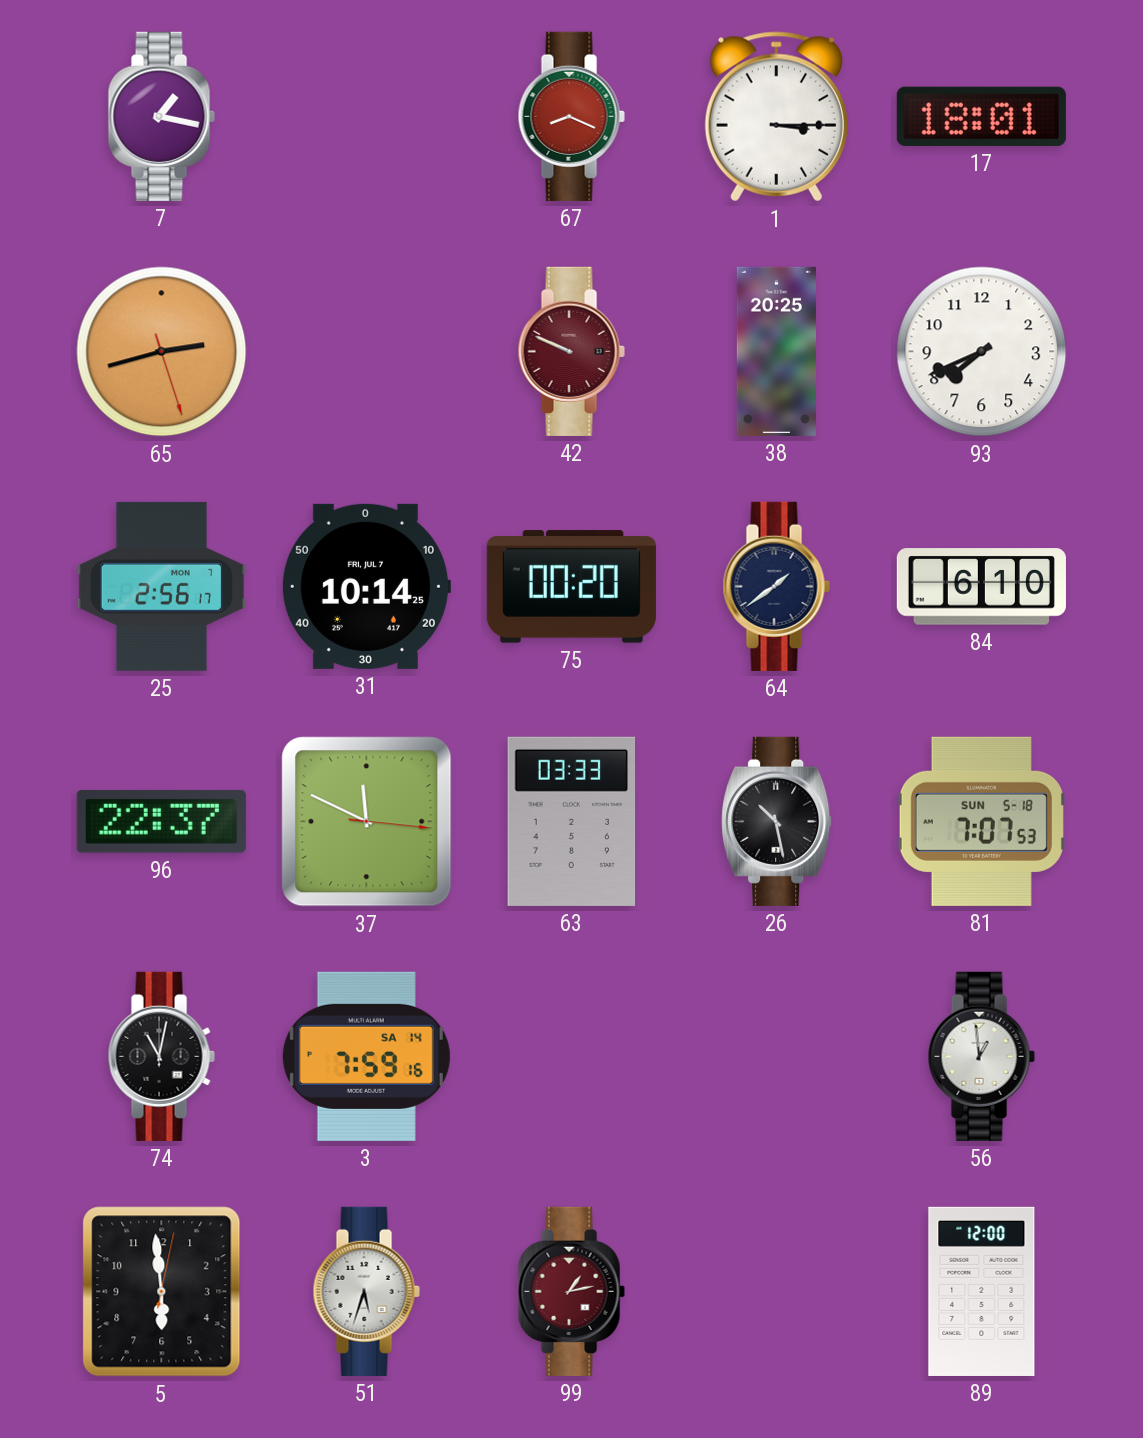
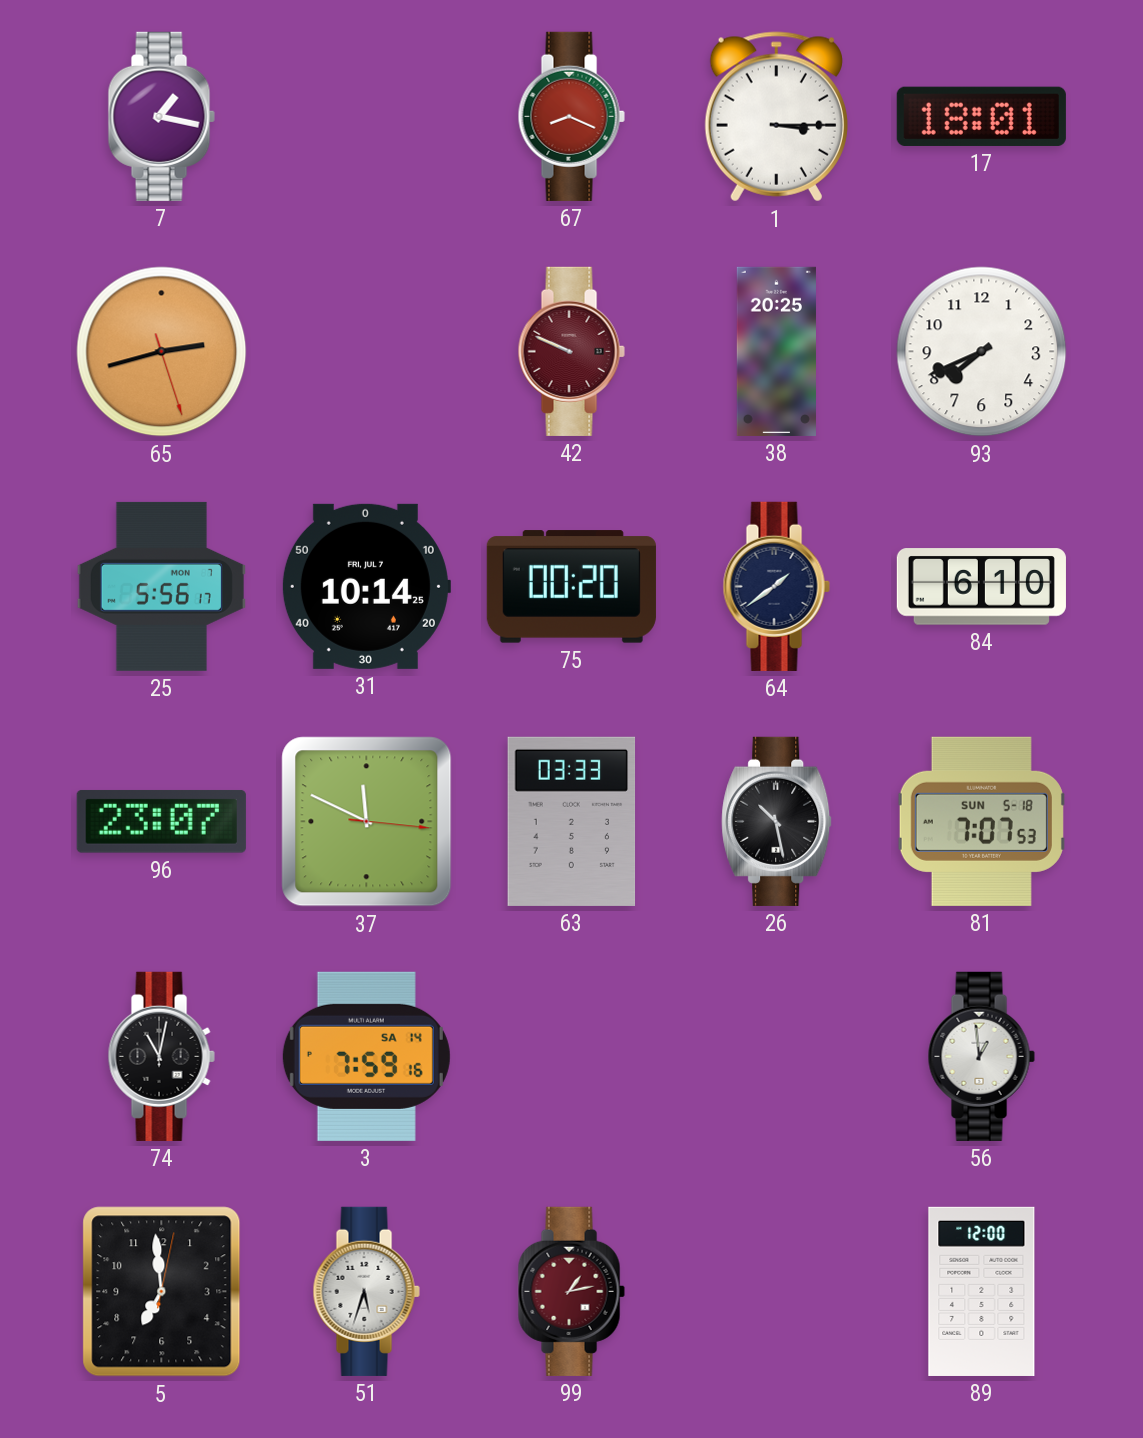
25: 2:56 -> 5:56 (161, 586)
96: 22:37 -> 23:07 (161, 821)
5: 5:59 -> 6:59 (162, 1292)
